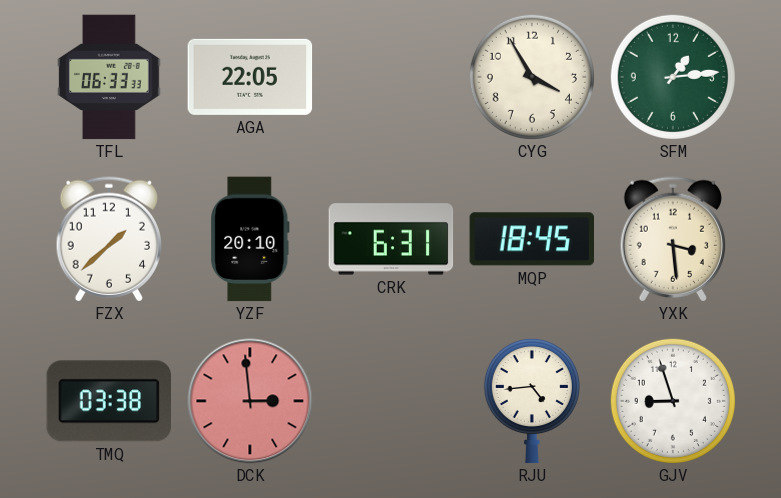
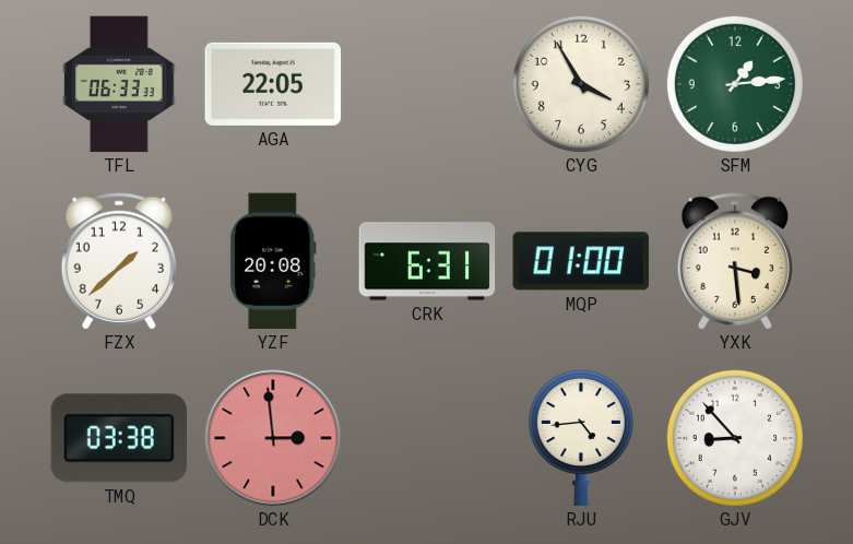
YZF: 20:10 -> 20:08 (273, 261)
MQP: 18:45 -> 01:00 (581, 261)
GJV: 8:57 -> 8:53 (735, 438)
